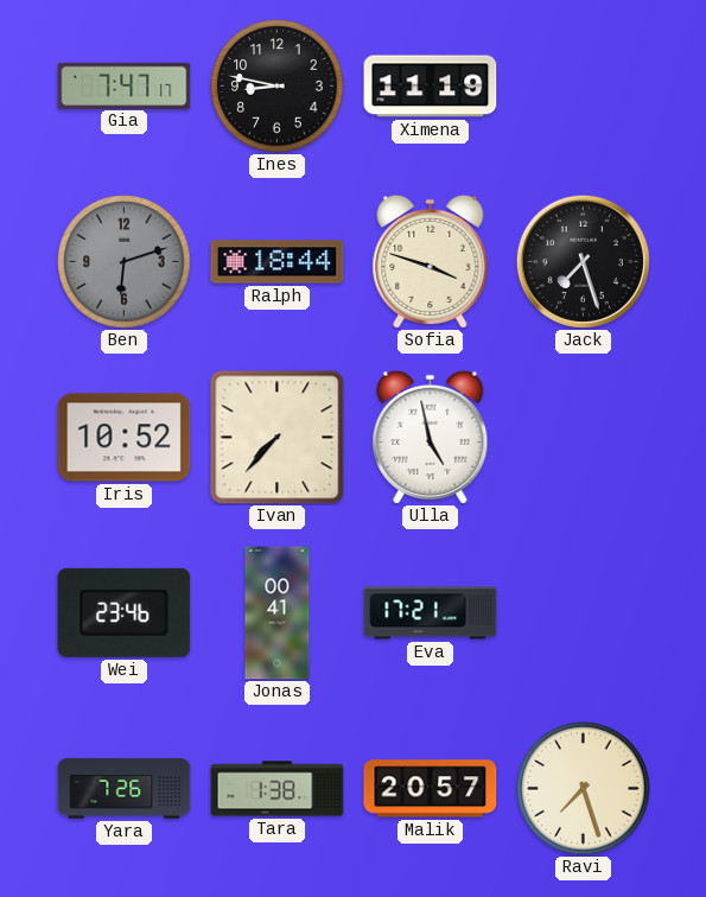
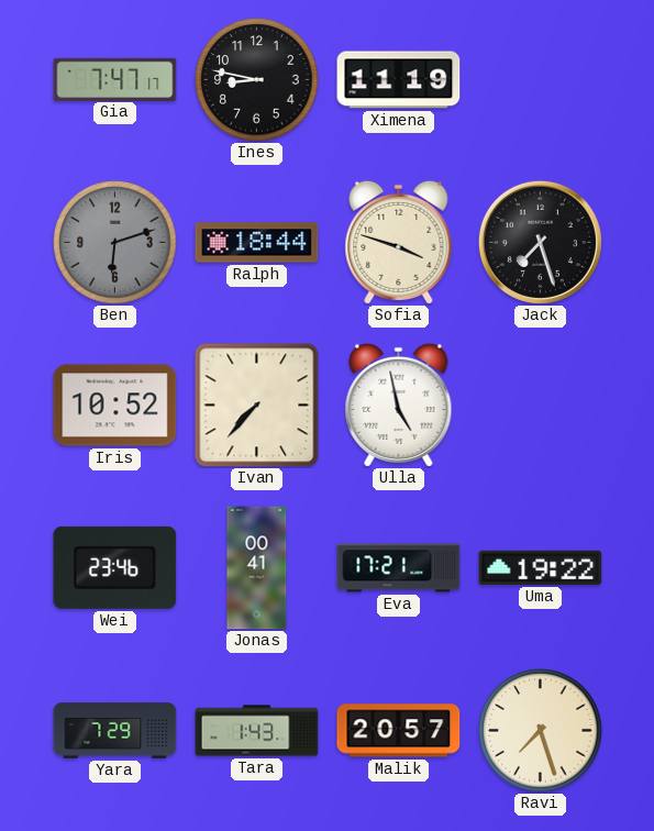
Uma: none -> 19:22 (541, 567)
Yara: 7:26 -> 7:29 (115, 731)
Tara: 1:38 -> 1:43 (257, 731)
